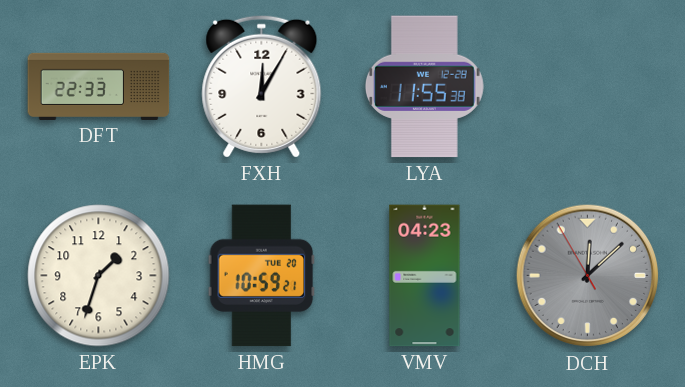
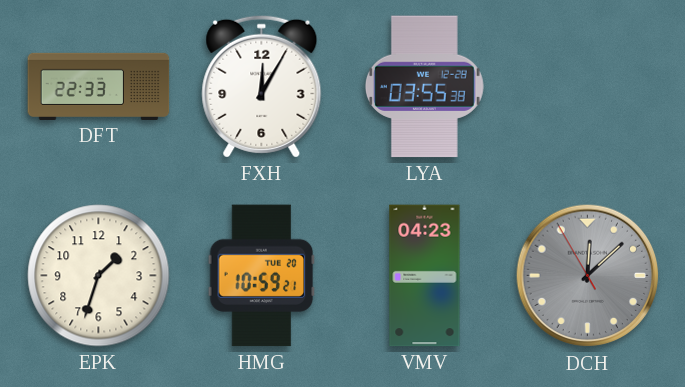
LYA: 11:55 -> 03:55 (424, 87)
